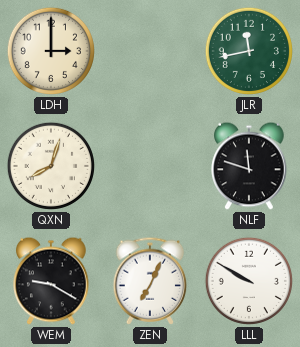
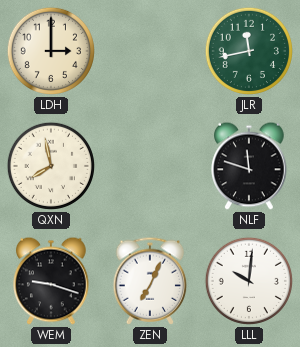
QXN: 8:03 -> 7:58 (51, 166)
WEM: 9:20 -> 9:18 (51, 281)
LLL: 9:50 -> 10:01 (249, 281)
